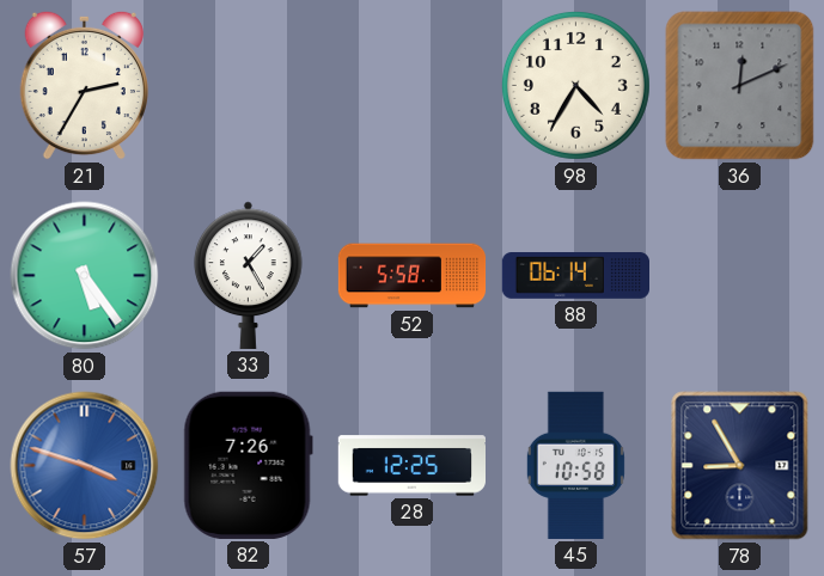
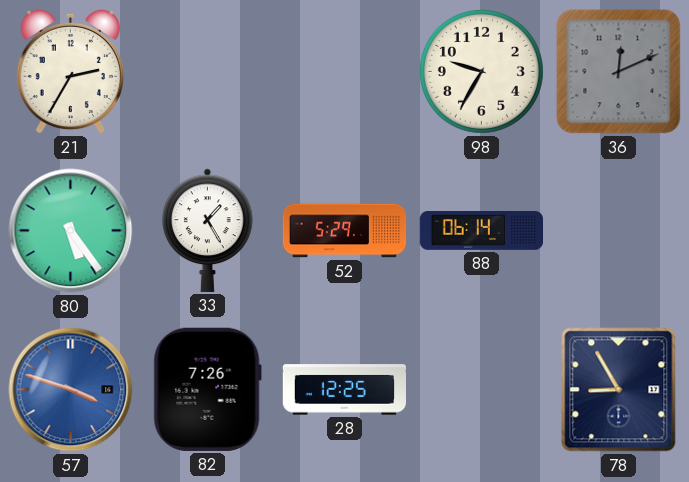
98: 4:35 -> 9:35 (481, 71)
52: 5:58 -> 5:29 (345, 231)
45: 10:58 -> none (575, 465)
